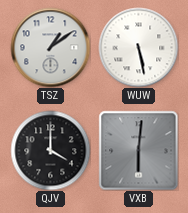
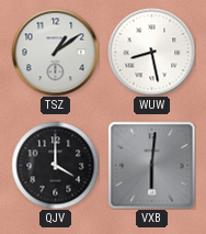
WUW: 5:28 -> 8:28 (151, 52)
